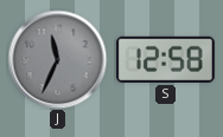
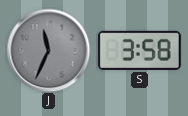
S: 12:58 -> 3:58 (139, 50)
